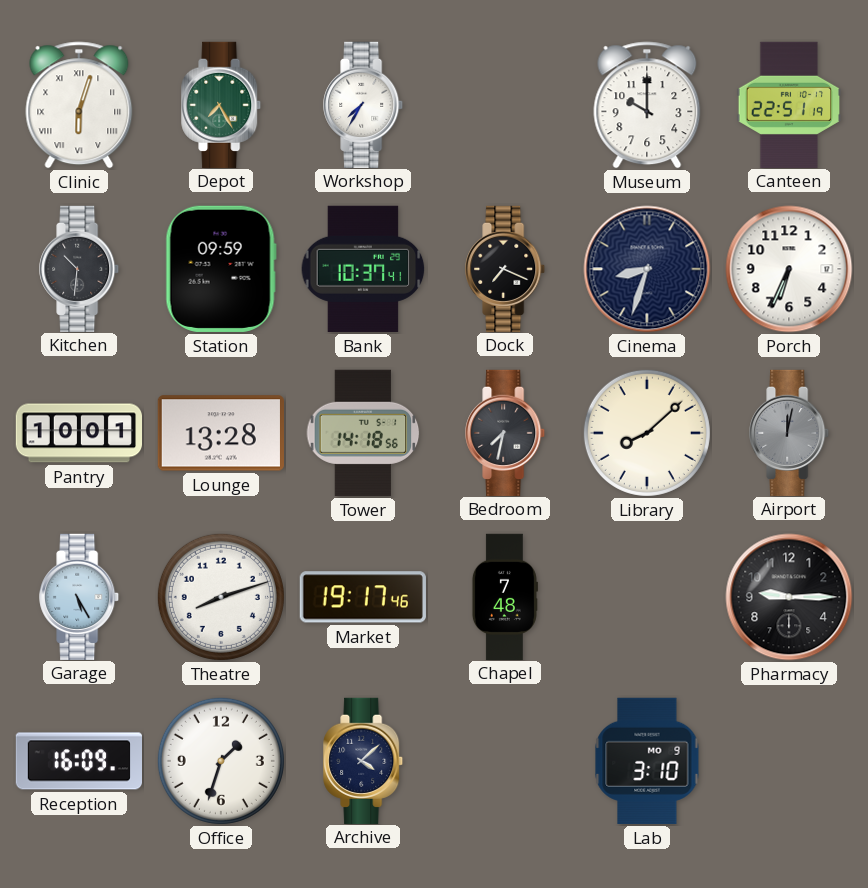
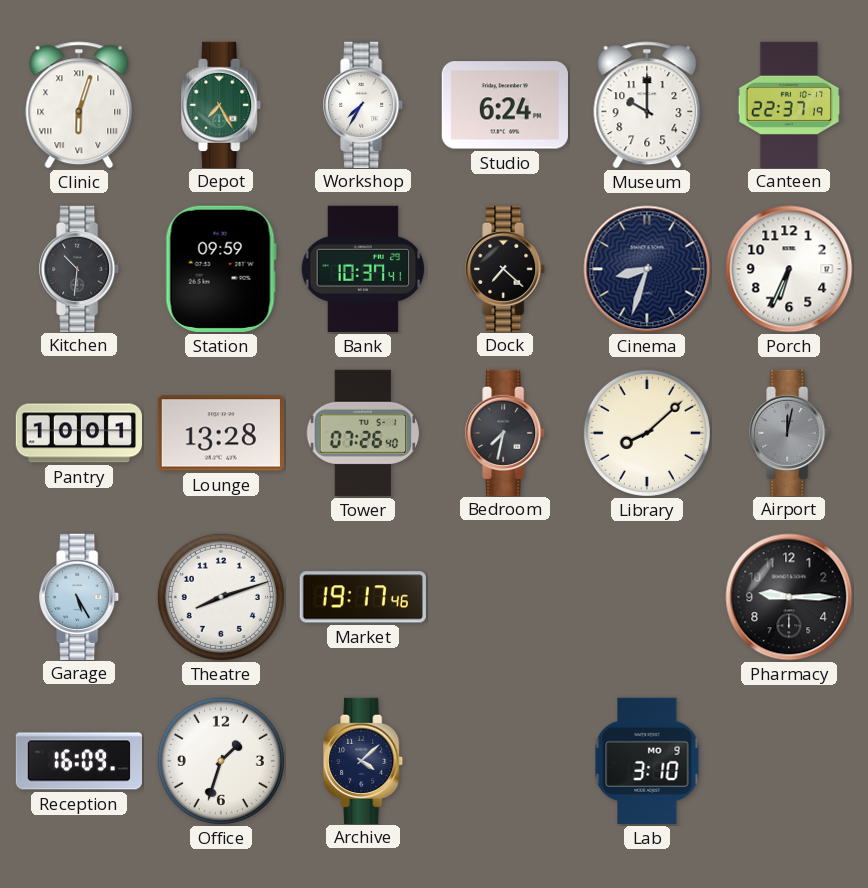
Studio: none -> 6:24 (505, 105)
Canteen: 22:51 -> 22:37 (789, 104)
Dock: 7:19 -> 7:22 (506, 268)
Tower: 14:18 -> 07:26 (363, 433)
Chapel: 7:48 -> none (504, 596)
